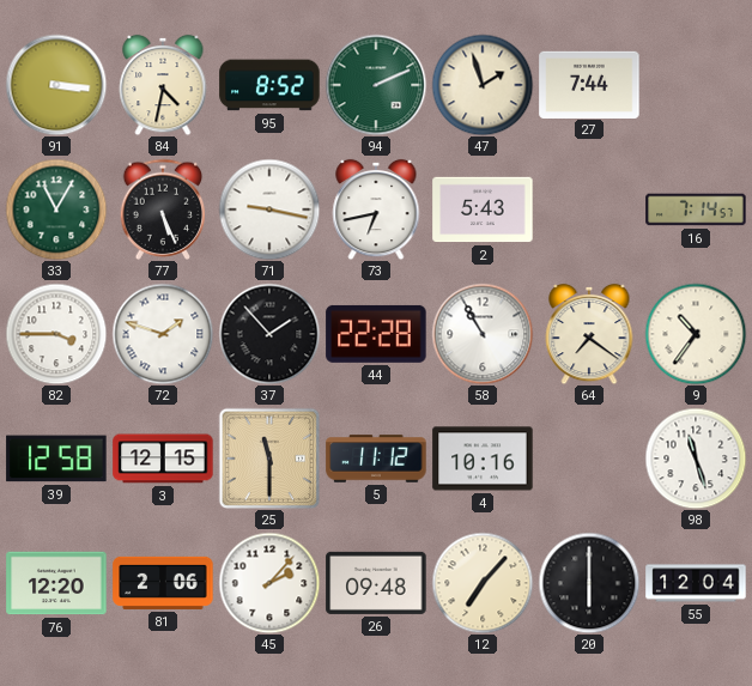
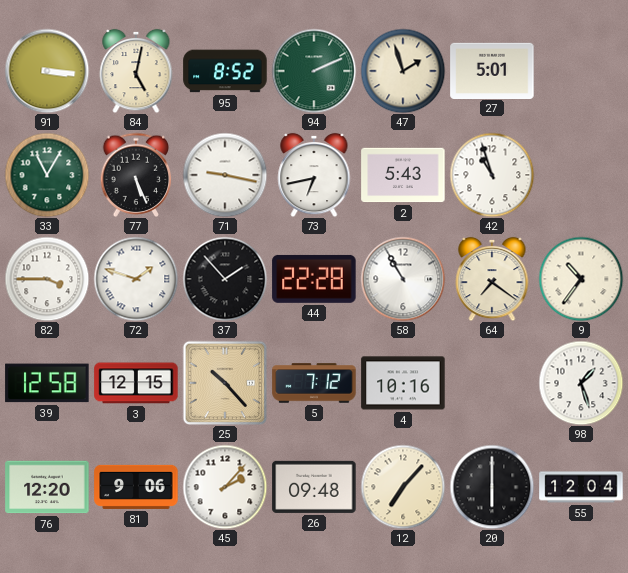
84: 4:32 -> 5:02 (136, 71)
27: 7:44 -> 5:01 (492, 70)
42: none -> 10:57 (492, 175)
16: 7:14 -> none (696, 210)
25: 11:30 -> 10:23 (225, 383)
5: 11:12 -> 7:12 (314, 383)
98: 11:27 -> 1:27 (581, 383)
81: 2:06 -> 9:06 (136, 487)
